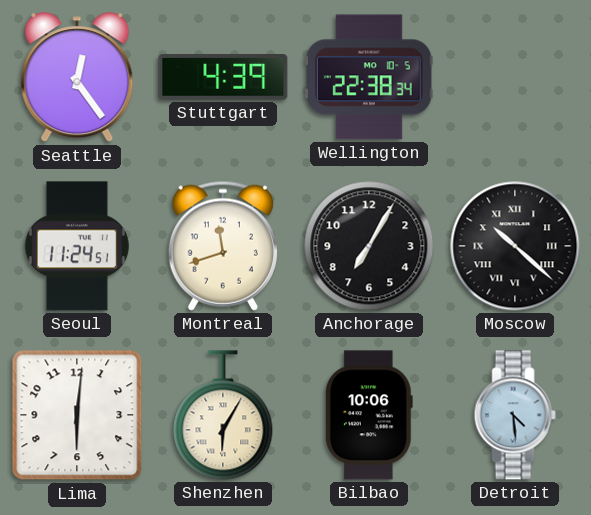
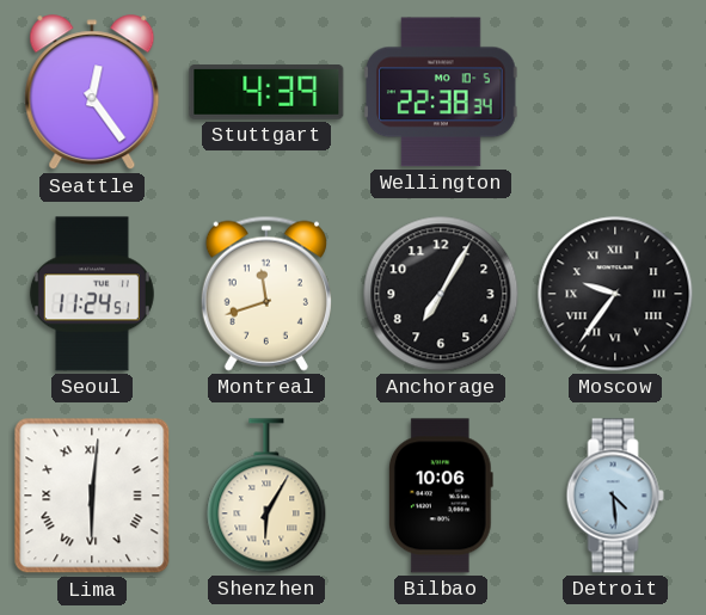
Moscow: 10:22 -> 9:36 (615, 294)
Lima numerals: Arabic -> Roman (92, 496)
